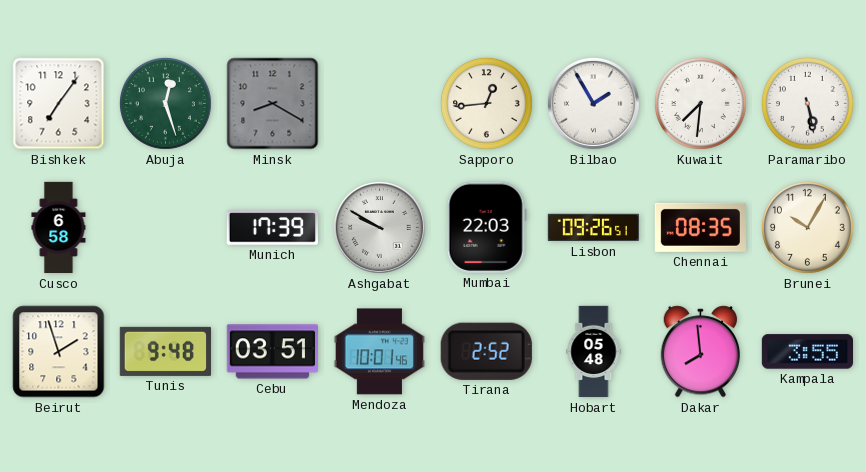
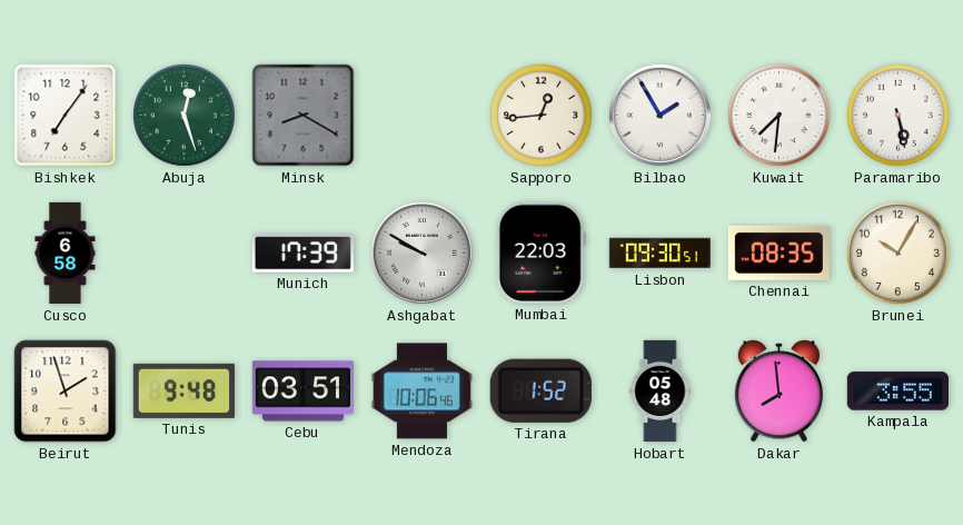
Lisbon: 09:26 -> 09:30 (659, 254)
Mendoza: 10:01 -> 10:06 (421, 392)
Tirana: 2:52 -> 1:52 (540, 390)
